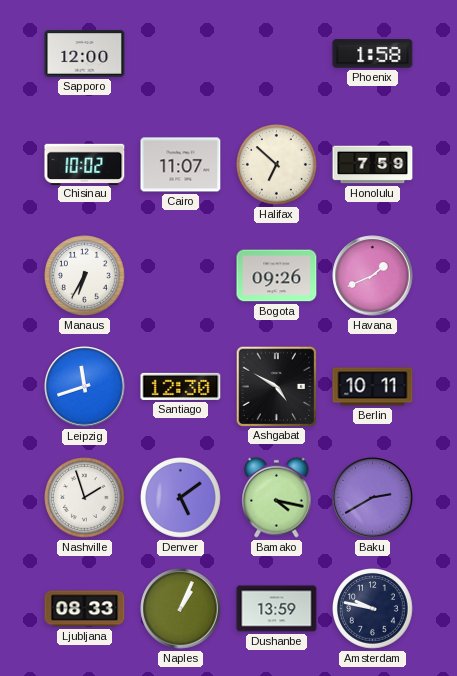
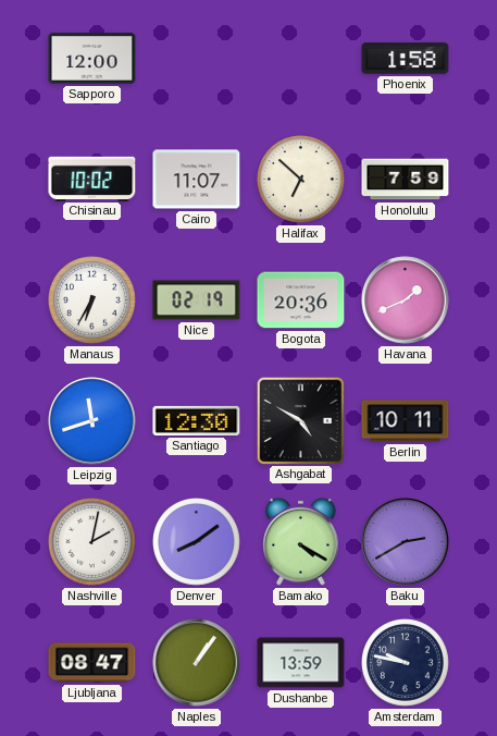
Nice: none -> 02:19 (197, 300)
Bogota: 09:26 -> 20:36 (301, 300)
Nashville: 1:57 -> 2:02 (92, 542)
Denver: 5:09 -> 8:09 (197, 542)
Bamako: 4:17 -> 4:20 (301, 541)
Ljubljana: 08:33 -> 08:47 (92, 663)
Naples: 1:04 -> 1:06 (197, 663)
